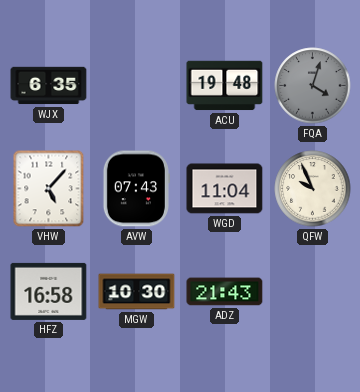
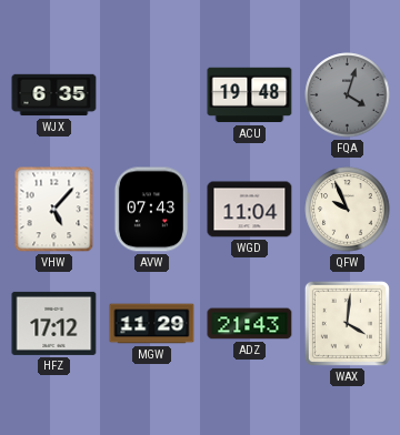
HFZ: 16:58 -> 17:12 (54, 323)
MGW: 10:30 -> 11:29 (152, 324)
WAX: none -> 4:01 (347, 323)
